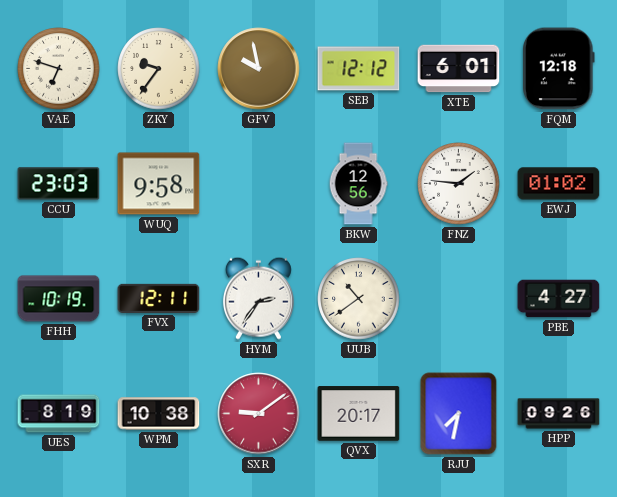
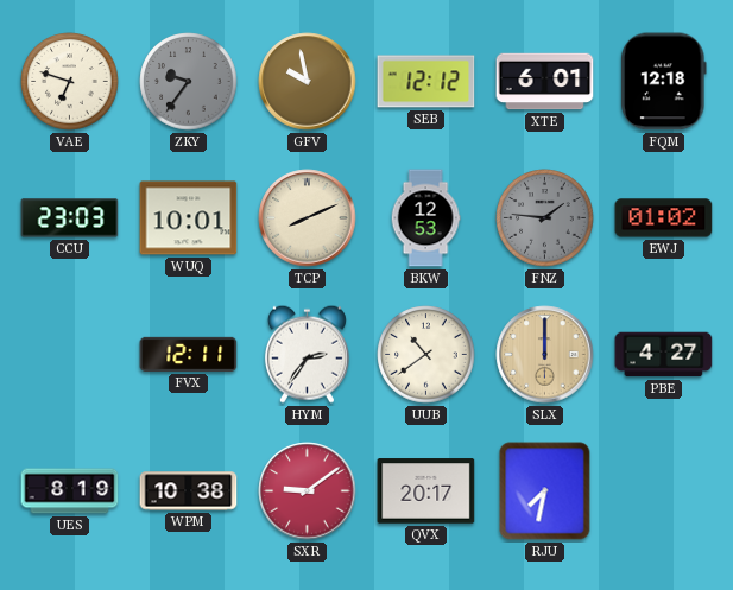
ZKY dial: cream -> grey (189, 82)
WUQ: 9:58 -> 10:01 (189, 218)
TCP: none -> 8:11 (308, 218)
BKW: 12:56 -> 12:53 (425, 218)
FNZ dial: white -> grey (545, 218)
FHH: 10:19 -> none (59, 299)
SLX: none -> 12:00 (545, 355)
HPP: 09:26 -> none (559, 414)
